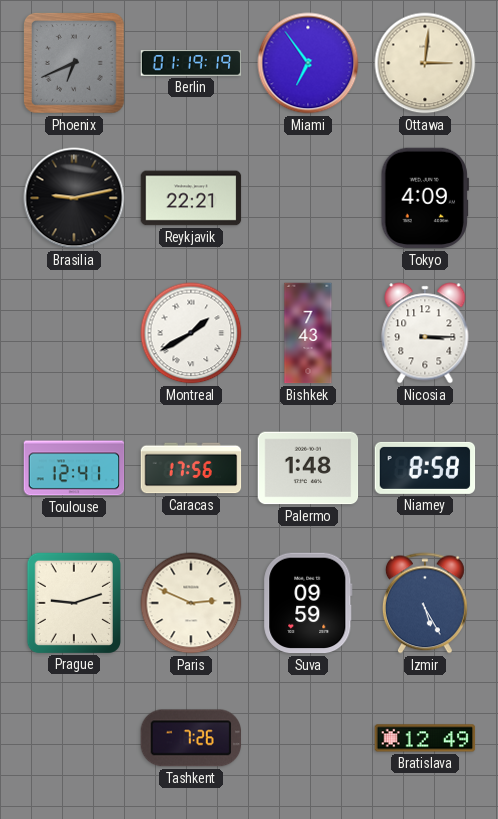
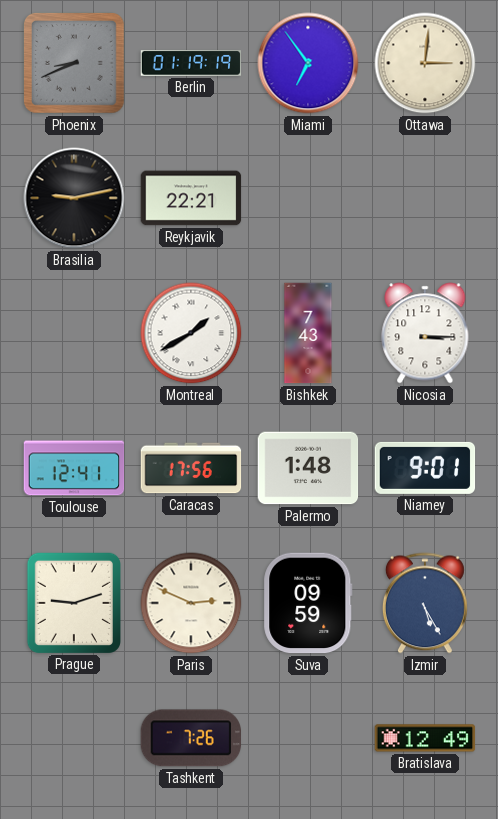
Phoenix: 6:41 -> 8:41 (75, 64)
Tokyo: 4:09 -> none (425, 198)
Niamey: 8:58 -> 9:01 (425, 468)
